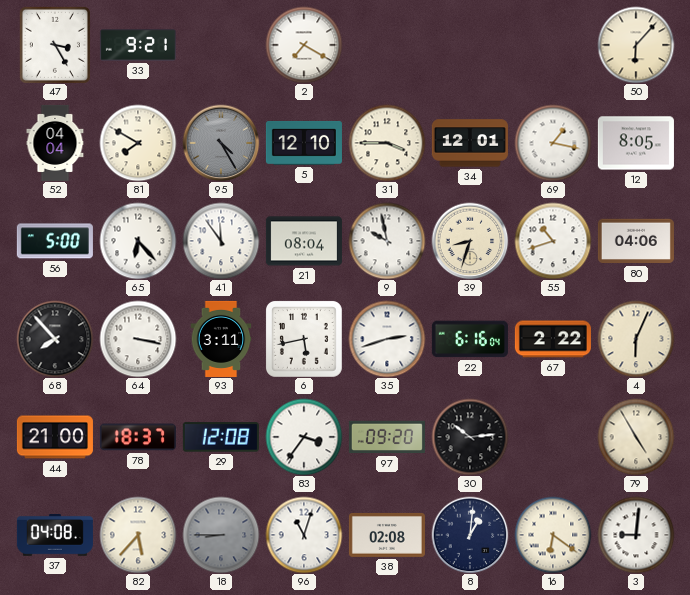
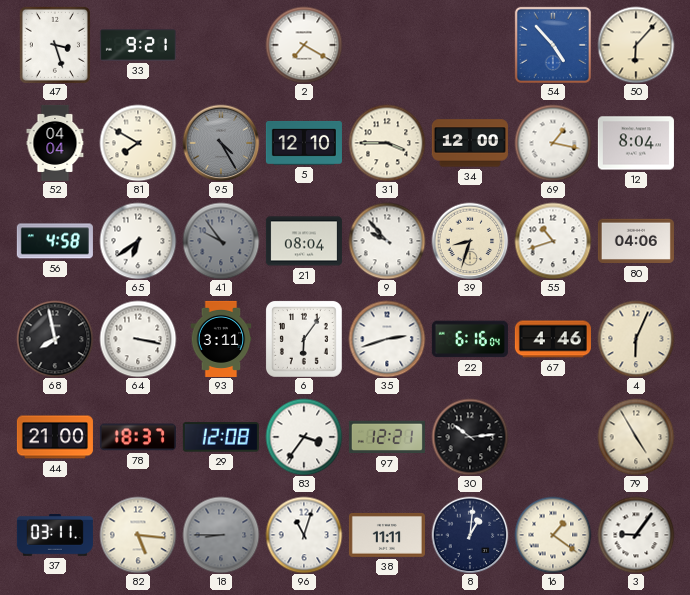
47: 3:25 -> 3:27 (55, 45)
54: none -> 4:53 (553, 45)
34: 12:01 -> 12:00 (470, 143)
12: 8:05 -> 8:04 (636, 143)
56: 5:00 -> 4:58 (55, 241)
65: 6:23 -> 6:39 (138, 241)
41: 11:54 -> 9:54 (221, 241)
41 dial: white -> grey (221, 241)
9: 9:58 -> 9:53 (387, 241)
68: 7:53 -> 7:58 (55, 339)
6: 5:43 -> 6:06 (304, 339)
67: 2:22 -> 4:46 (553, 339)
97: 09:20 -> 12:21 (387, 437)
37: 04:08 -> 03:11 (55, 536)
82: 5:37 -> 5:16 (138, 535)
38: 02:08 -> 11:11 (387, 535)
16: 6:21 -> 1:21 (553, 535)
3: 9:01 -> 9:06 (636, 535)
